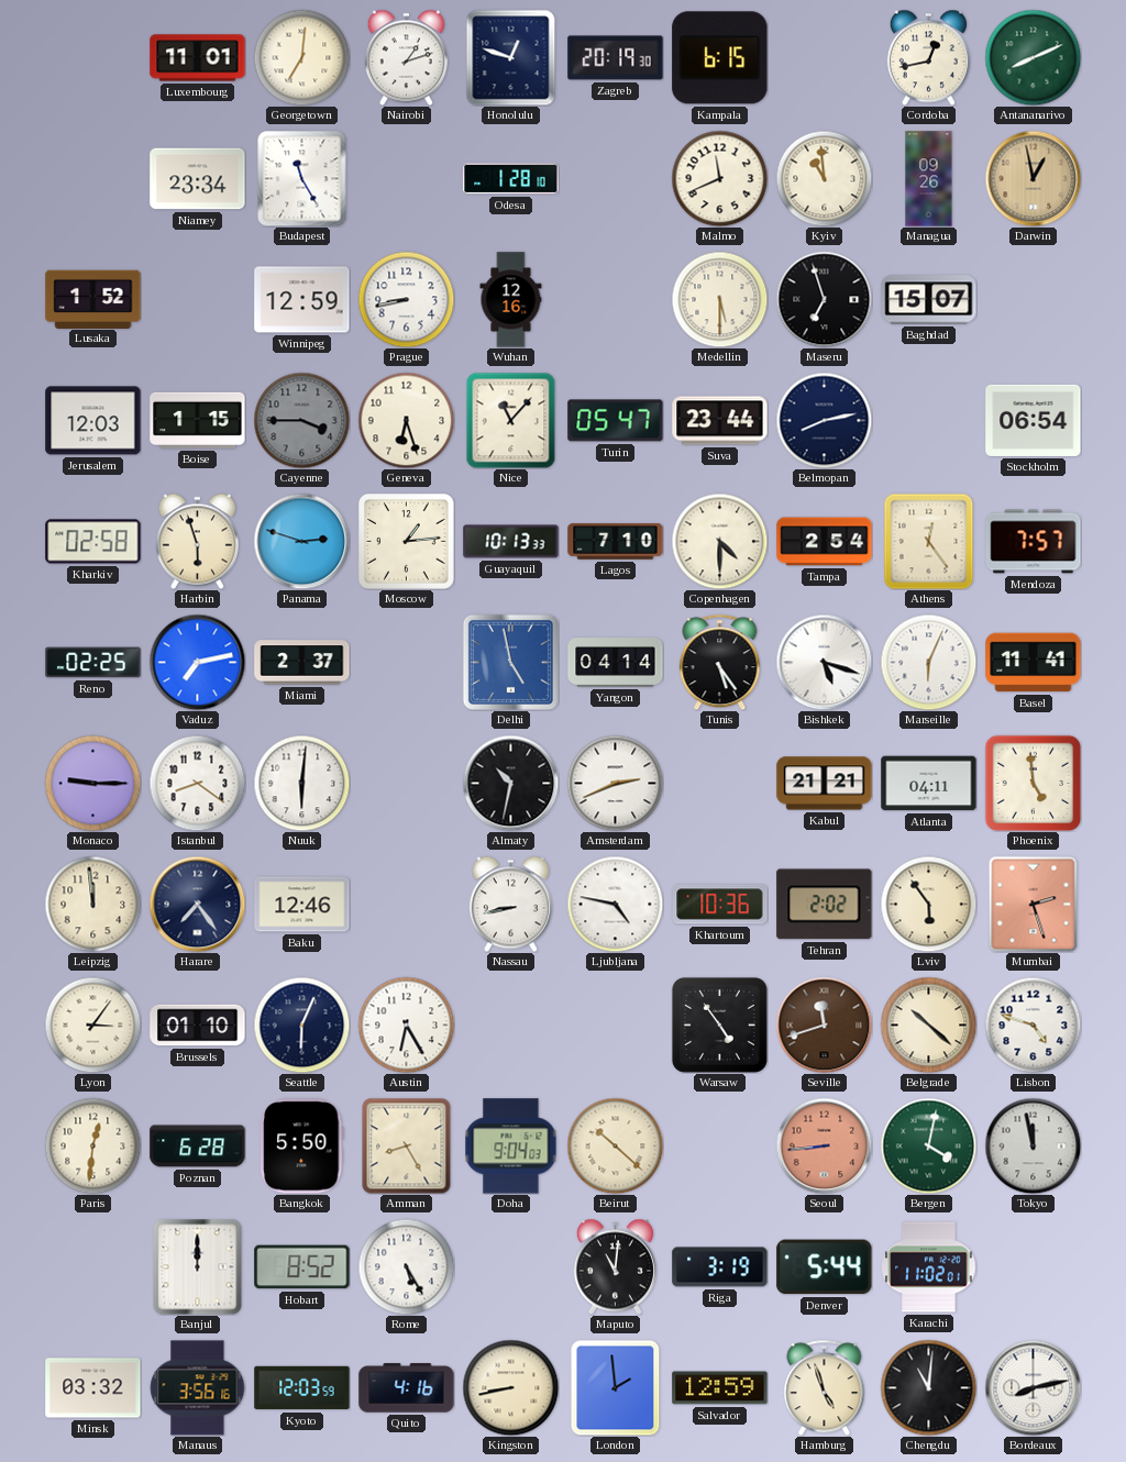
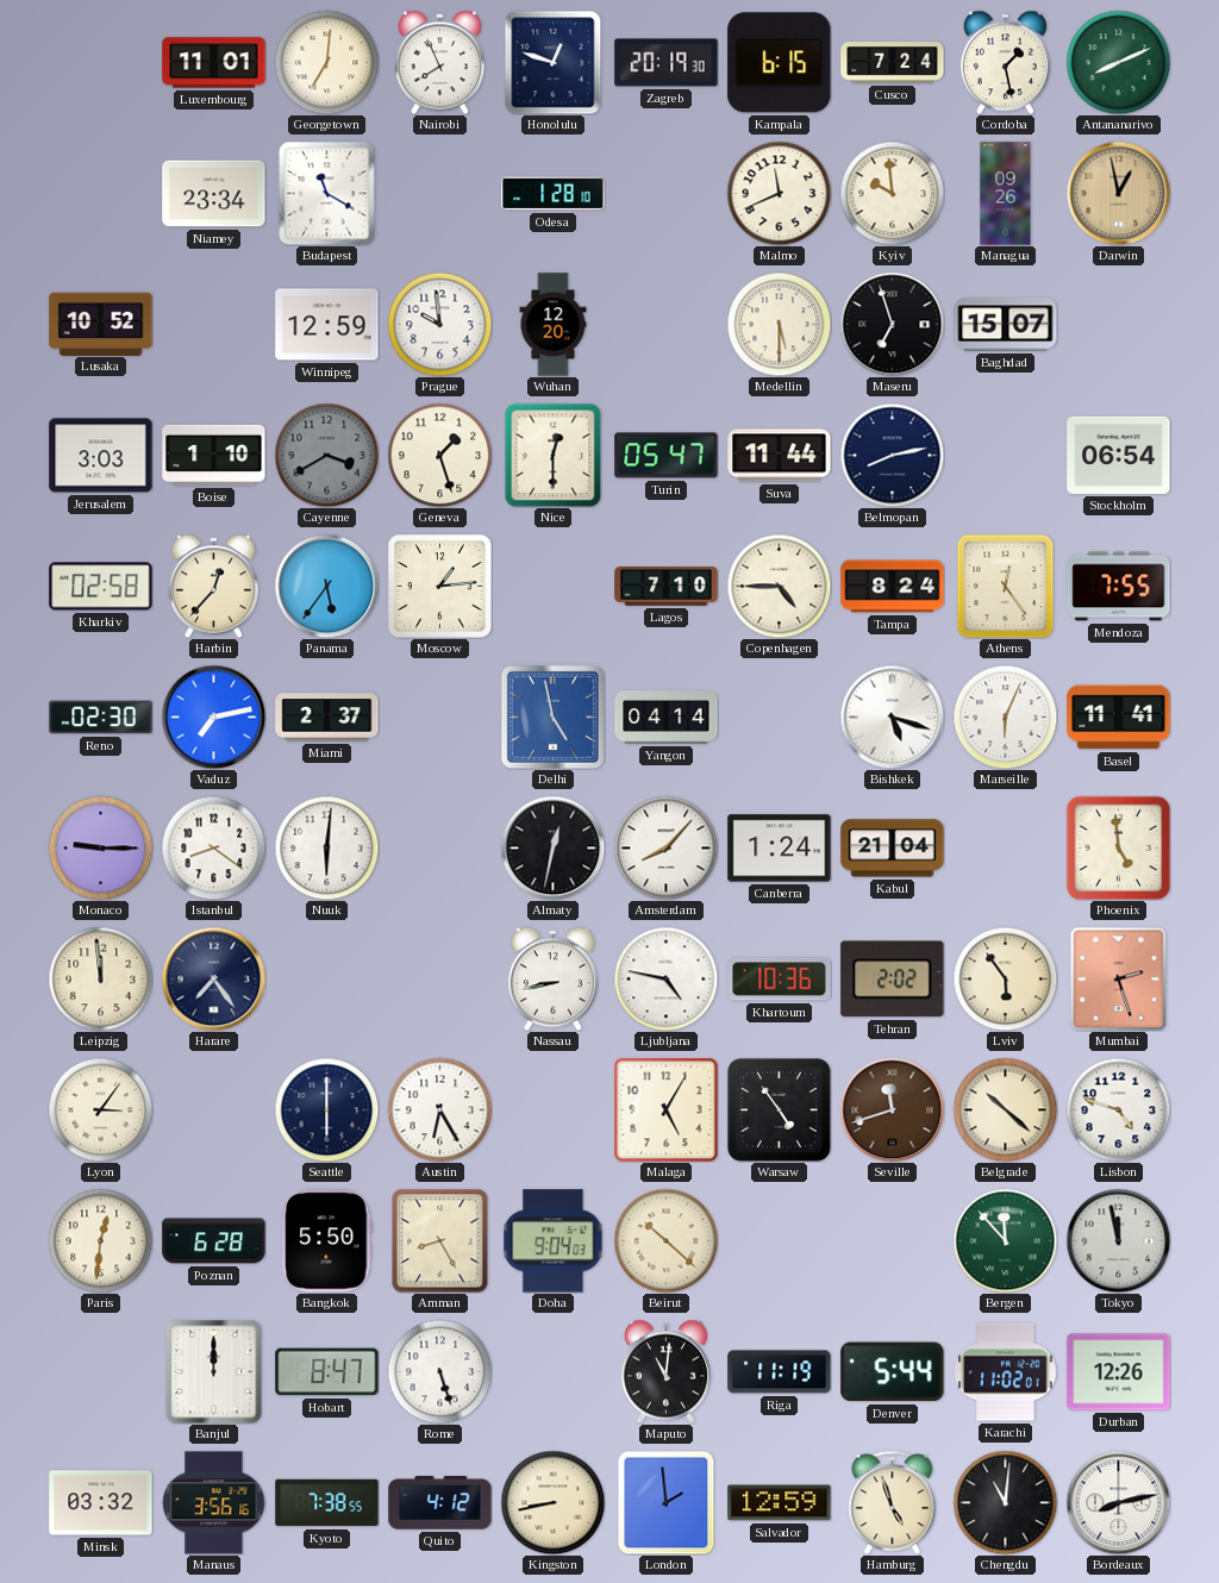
Nairobi: 1:12 -> 7:56 (439, 62)
Cusco: none -> 7:24 (893, 63)
Cordoba: 12:43 -> 1:28 (1005, 62)
Budapest: 11:25 -> 11:20 (327, 193)
Kyiv: 10:59 -> 9:59 (892, 193)
Lusaka: 1:52 -> 10:52 (101, 324)
Prague: 8:43 -> 9:59 (439, 324)
Wuhan: 12:16 -> 12:20 (554, 325)
Jerusalem: 12:03 -> 3:03 (101, 456)
Boise: 1:15 -> 1:10 (214, 455)
Cayenne: 3:45 -> 3:40 (326, 455)
Geneva: 6:27 -> 1:27 (439, 455)
Nice: 11:07 -> 12:30 (554, 455)
Suva: 23:44 -> 11:44 (780, 456)
Harbin: 5:57 -> 12:37 (213, 586)
Panama: 2:48 -> 5:36 (326, 586)
Guayaquil: 10:13 -> none (511, 542)
Copenhagen: 4:30 -> 4:45 (779, 586)
Tampa: 2:54 -> 8:24 (893, 587)
Mendoza: 7:57 -> 7:55 (1119, 587)
Reno: 02:25 -> 02:30 (101, 718)
Tunis: 5:24 -> none (720, 662)
Almaty: 10:32 -> 12:32 (552, 847)
Amsterdam: 2:41 -> 8:07 (665, 847)
Canberra: none -> 1:24 (780, 849)
Kabul: 21:21 -> 21:04 (893, 849)
Atlanta: 04:11 -> none (929, 784)
Baku: 12:46 -> none (302, 905)
Brussels: 01:10 -> none (198, 1026)
Seattle: 6:04 -> 6:00 (326, 1109)
Malaga: none -> 5:05 (665, 1109)
Seoul: 8:44 -> none (824, 1145)
Bergen: 4:02 -> 11:53 (1005, 1240)
Hobart: 8:52 -> 8:47 (327, 1372)
Rome: 5:25 -> 5:27 (439, 1371)
Riga: 3:19 -> 11:19 (780, 1372)
Durban: none -> 12:26 (1119, 1372)
Kyoto: 12:03 -> 7:38 (327, 1503)
Quito: 4:16 -> 4:12 (440, 1503)
